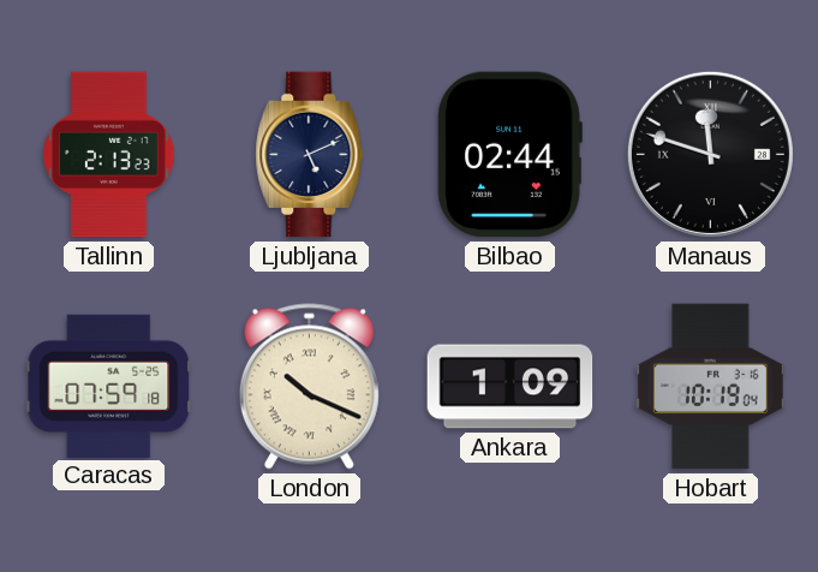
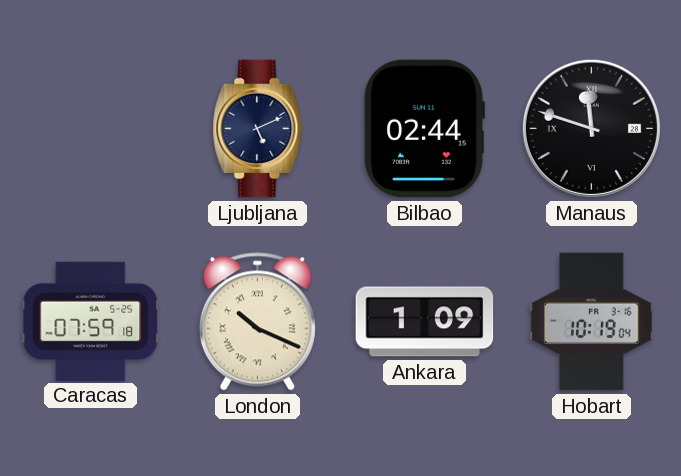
Tallinn: 2:13 -> none (109, 155)
